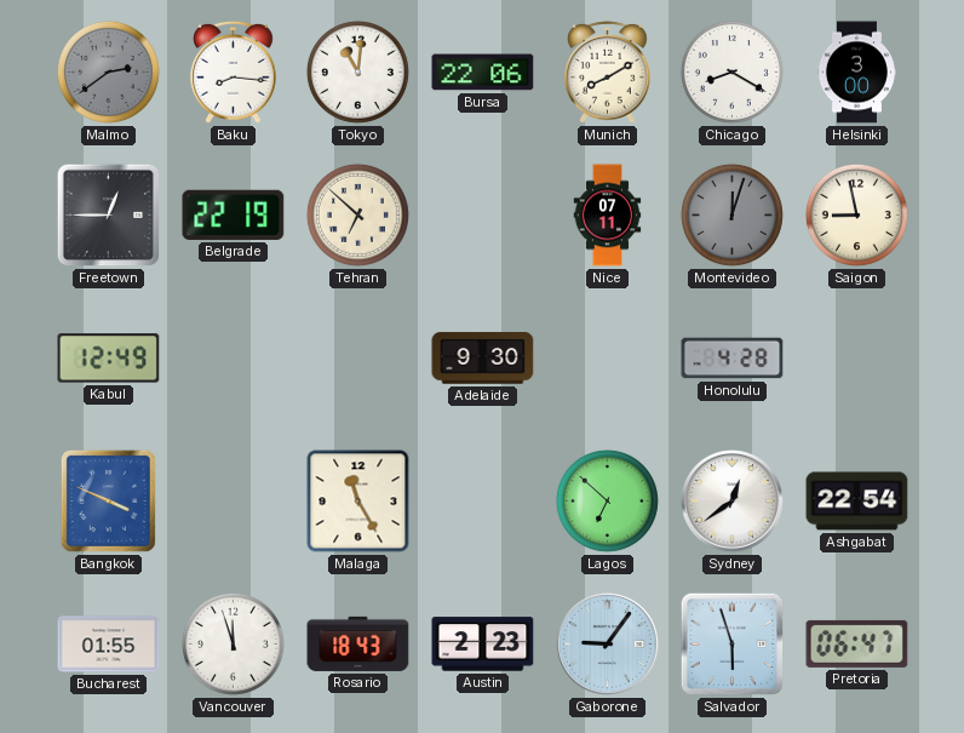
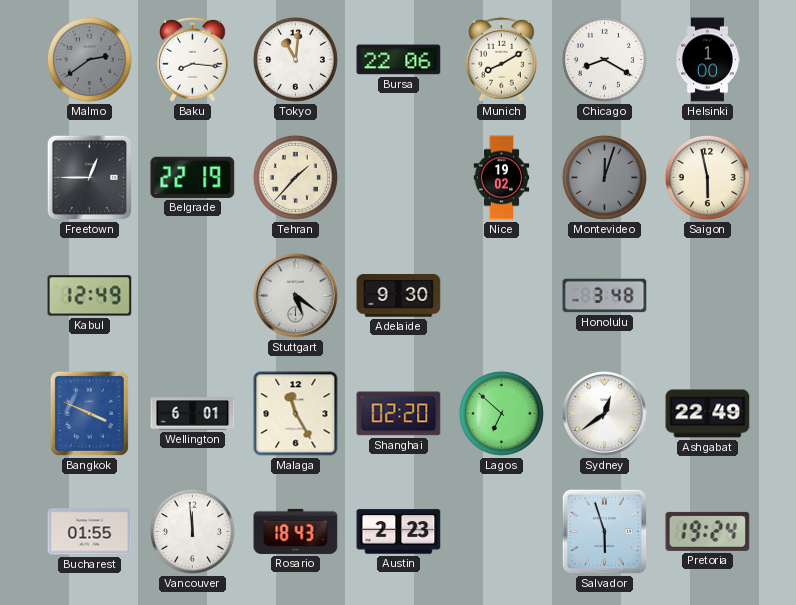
Helsinki: 3:00 -> 1:00 (707, 60)
Tehran: 6:52 -> 1:37 (295, 177)
Nice: 07:11 -> 19:02 (502, 178)
Saigon: 8:58 -> 5:58 (707, 177)
Stuttgart: none -> 5:21 (296, 296)
Honolulu: 4:28 -> 3:48 (605, 296)
Wellington: none -> 6:01 (193, 414)
Shanghai: none -> 02:20 (399, 414)
Ashgabat: 22:54 -> 22:49 (708, 414)
Vancouver: 11:57 -> 11:59 (192, 531)
Gaborone: 9:06 -> none (608, 645)
Pretoria: 06:47 -> 19:24 (708, 531)
